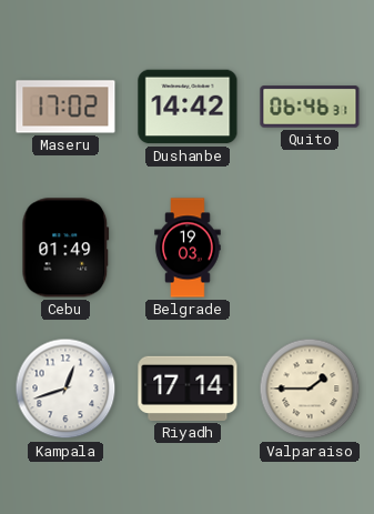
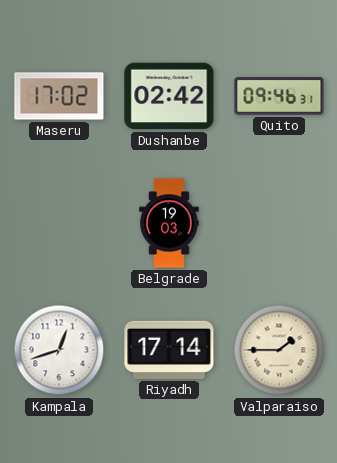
Dushanbe: 14:42 -> 02:42 (169, 96)
Quito: 06:46 -> 09:46 (279, 96)
Cebu: 01:49 -> none (65, 248)
